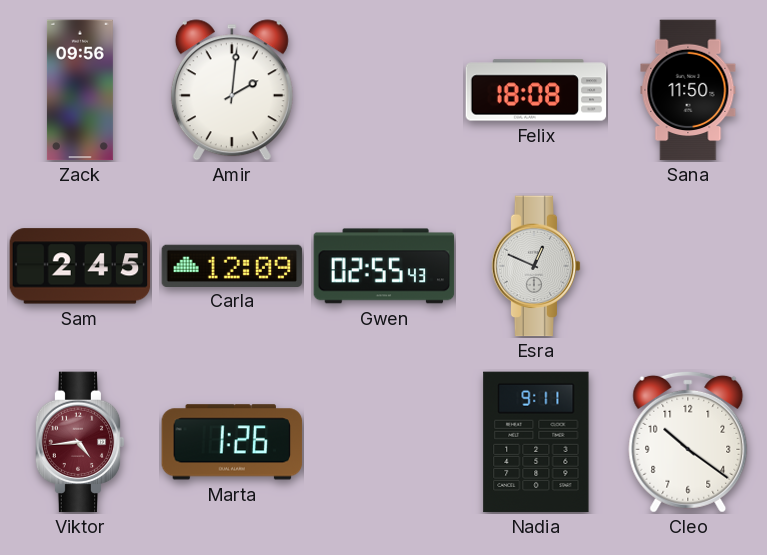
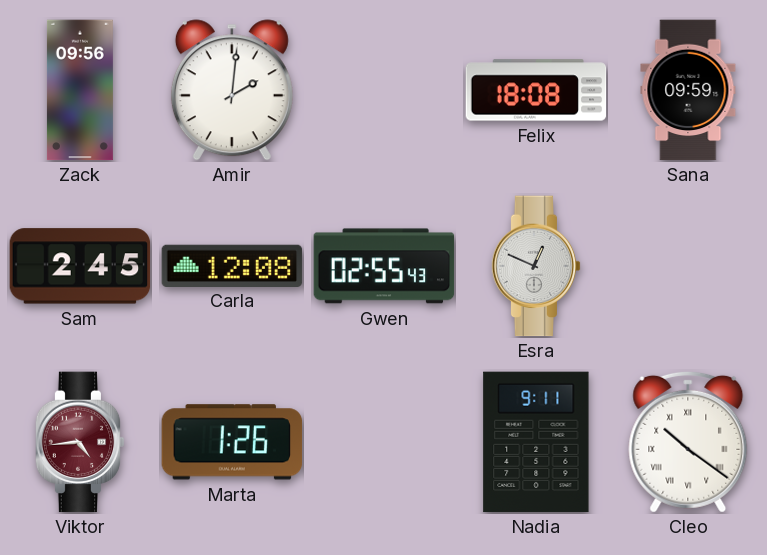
Sana: 11:50 -> 09:59 (688, 90)
Carla: 12:09 -> 12:08 (232, 265)
Cleo numerals: Arabic -> Roman (688, 442)
